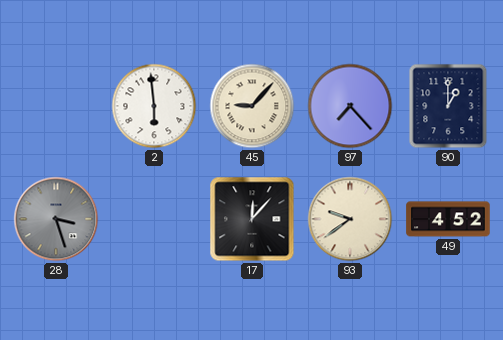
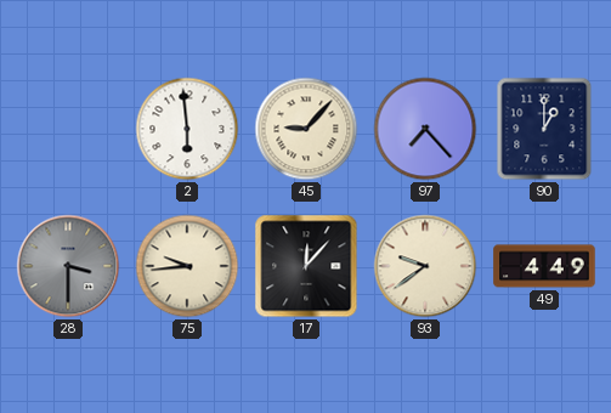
28: 3:27 -> 3:30 (68, 266)
75: none -> 9:44 (187, 266)
49: 4:52 -> 4:49 (544, 266)
